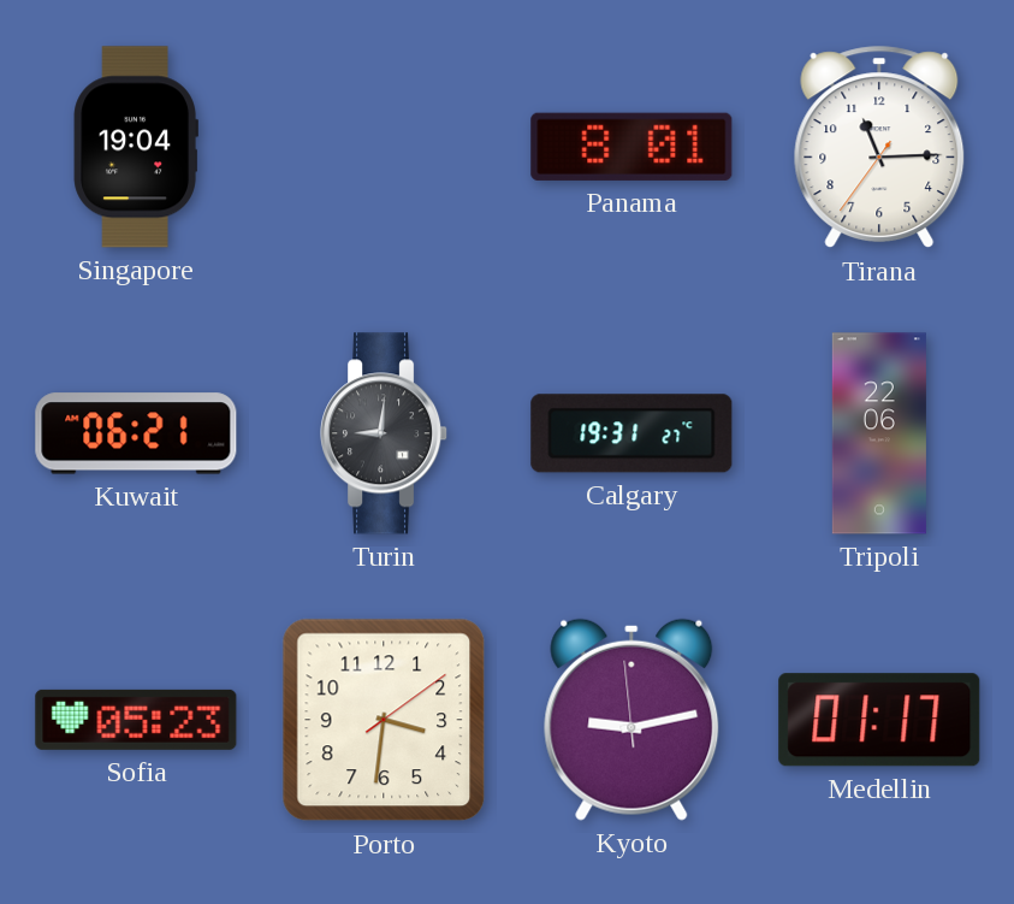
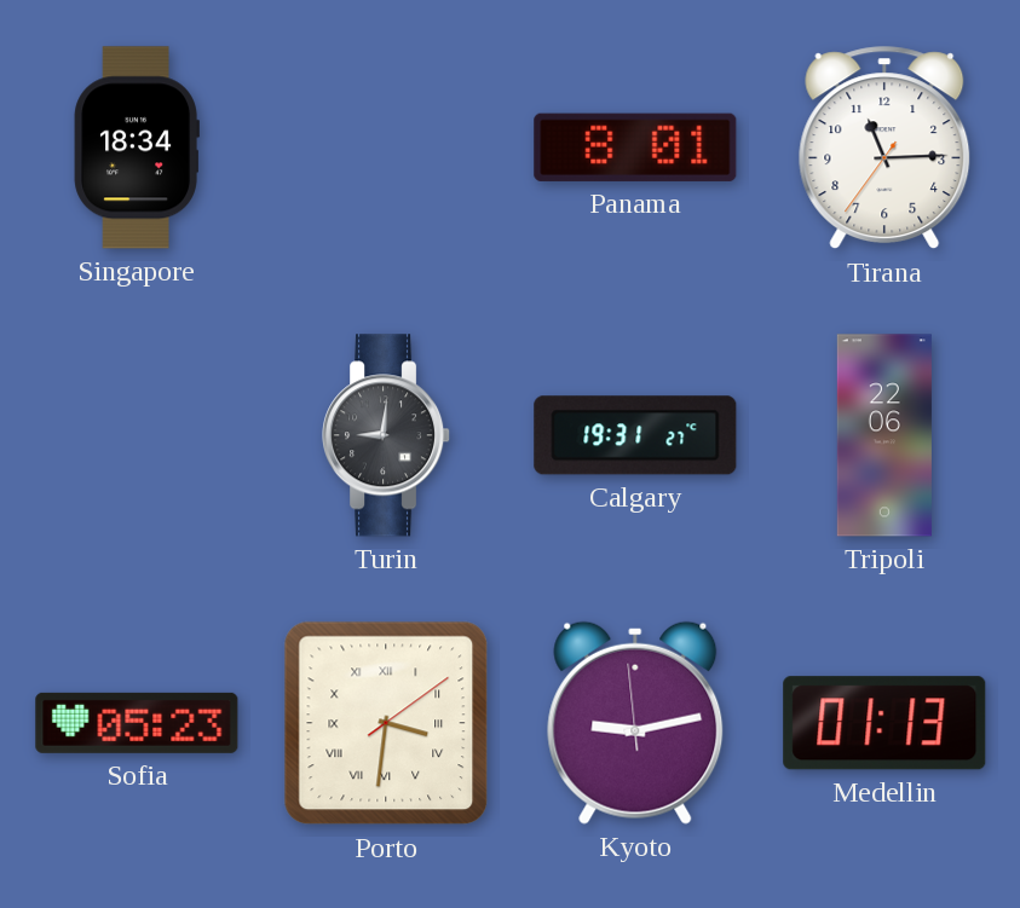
Singapore: 19:04 -> 18:34 (137, 148)
Kuwait: 06:21 -> none (136, 433)
Porto numerals: Arabic -> Roman (386, 723)
Medellin: 01:17 -> 01:13 (884, 723)
